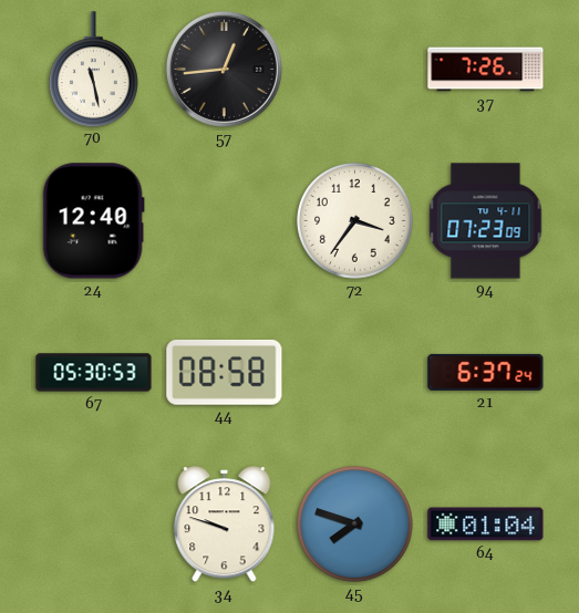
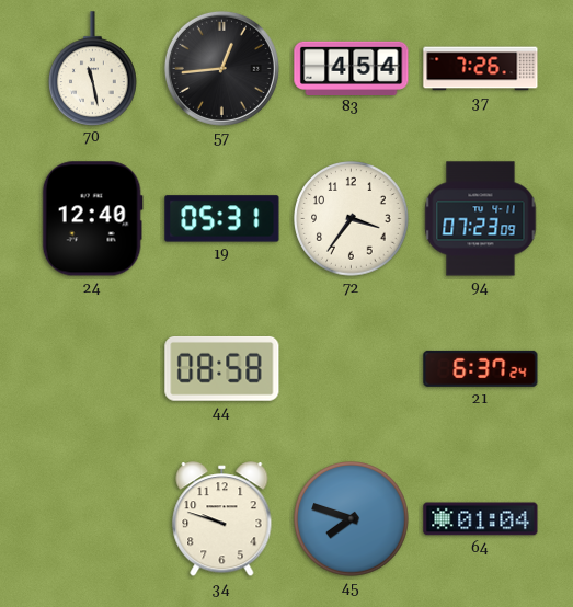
83: none -> 4:54 (352, 68)
19: none -> 05:31 (222, 219)
67: 05:30 -> none (94, 373)
